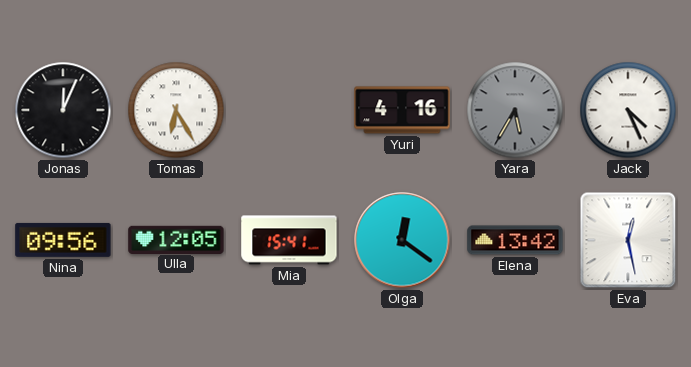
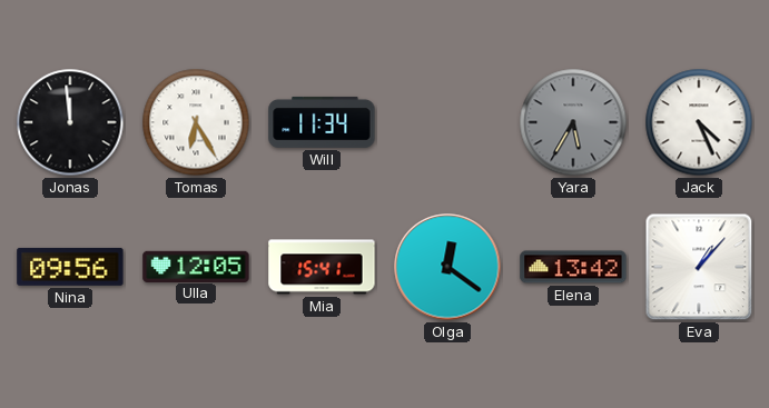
Jonas: 12:04 -> 11:59 (70, 122)
Will: none -> 11:34 (322, 122)
Yuri: 4:16 -> none (402, 110)
Eva: 12:28 -> 1:07 (699, 267)
